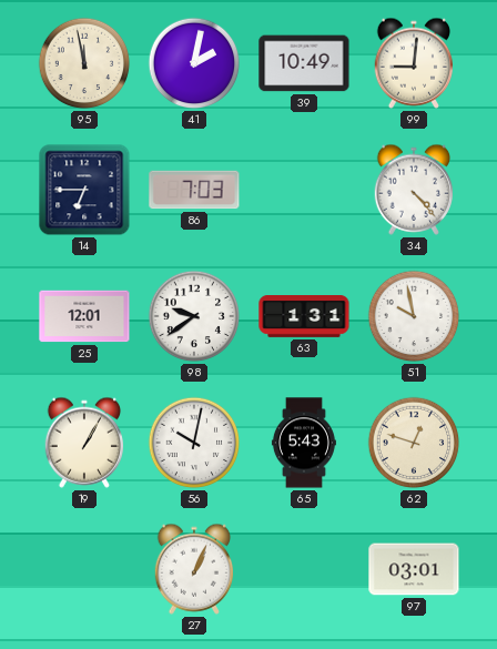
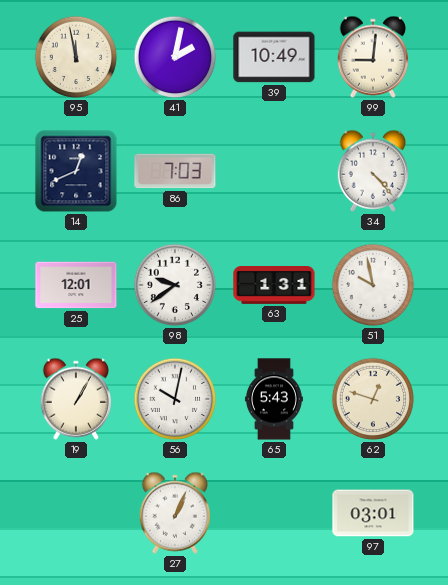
14: 6:45 -> 12:41 (76, 171)
